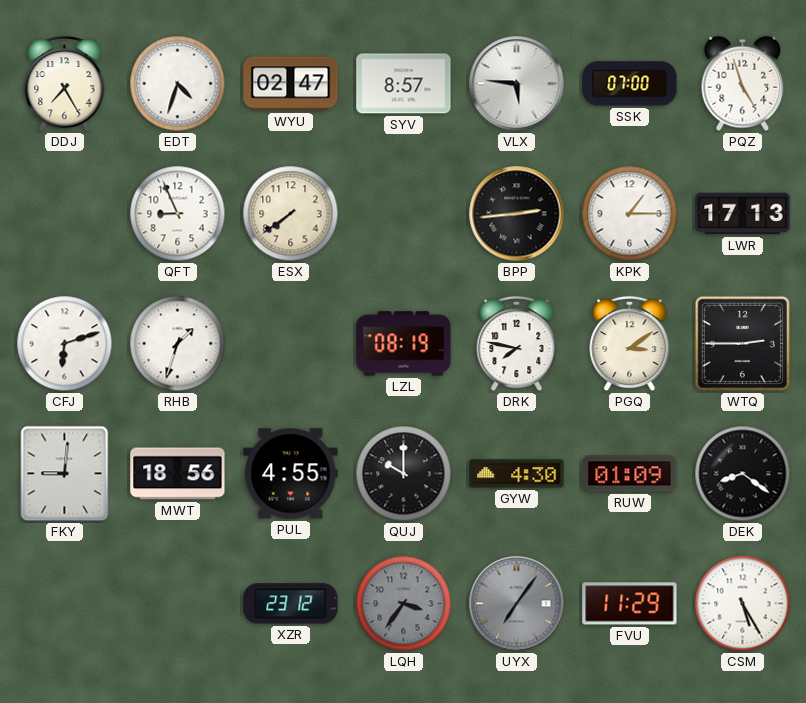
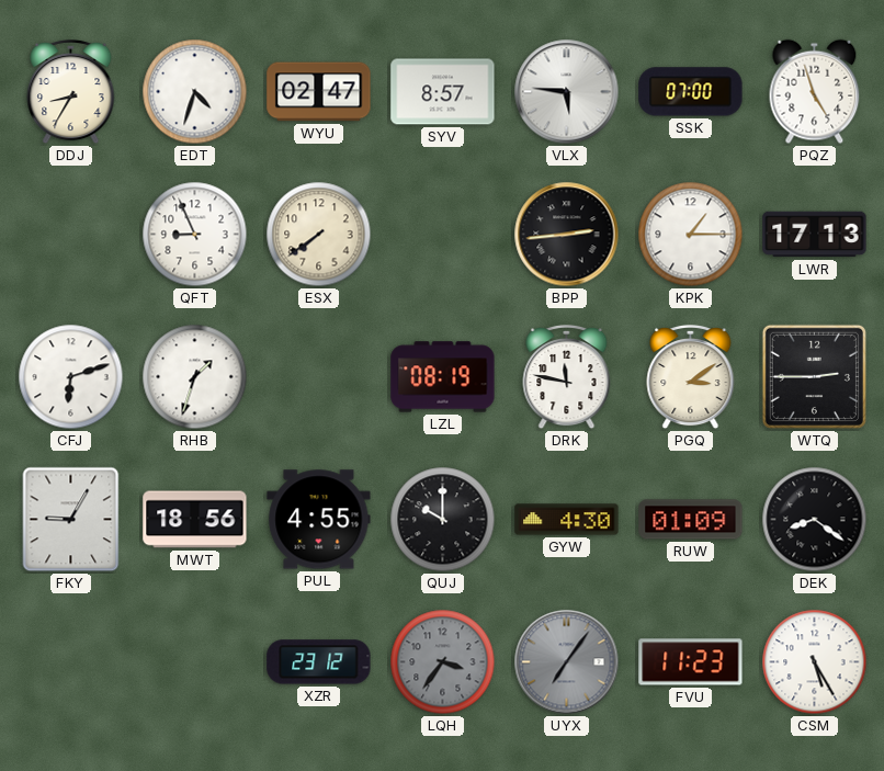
DDJ: 7:25 -> 8:35 (71, 92)
DRK: 7:47 -> 11:47 (567, 377)
FKY: 9:01 -> 9:05 (71, 520)
FVU: 11:29 -> 11:23 (691, 662)
